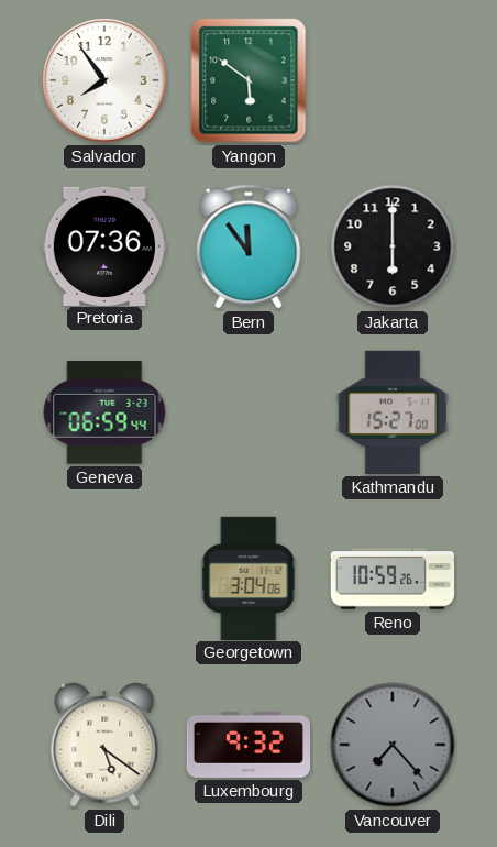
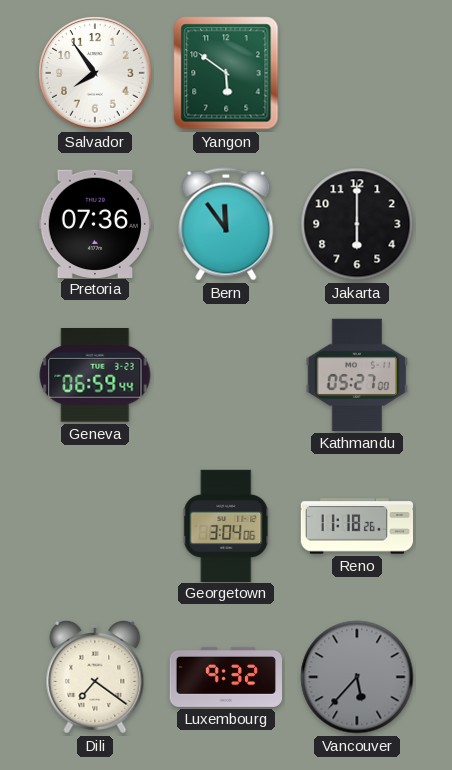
Kathmandu: 15:27 -> 05:27 (357, 375)
Reno: 10:59 -> 11:18 (357, 526)
Dili: 5:21 -> 7:21 (95, 677)
Vancouver: 7:23 -> 5:37 (357, 677)
